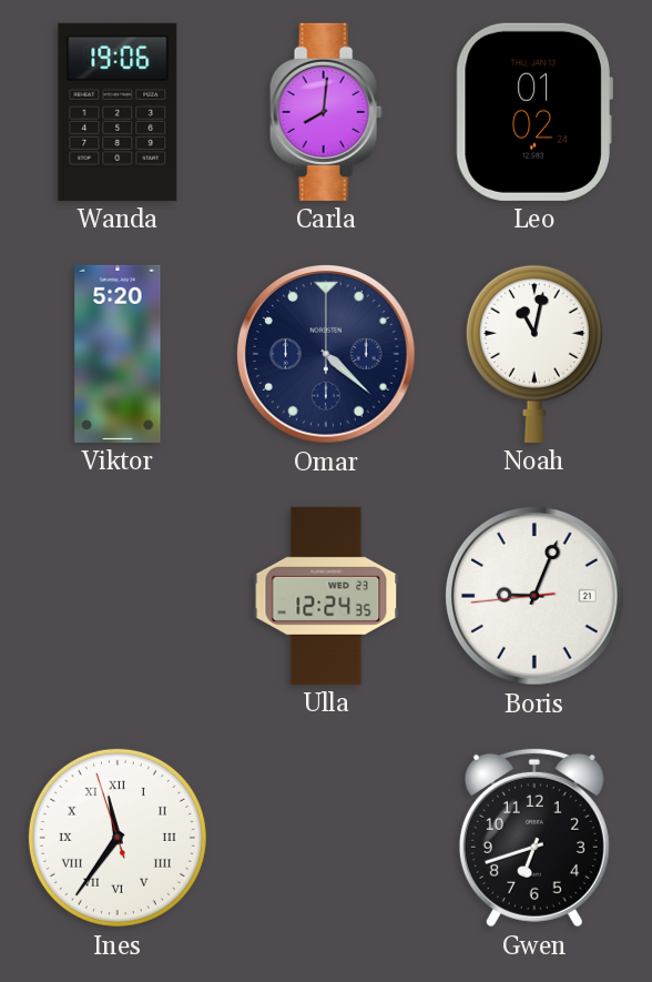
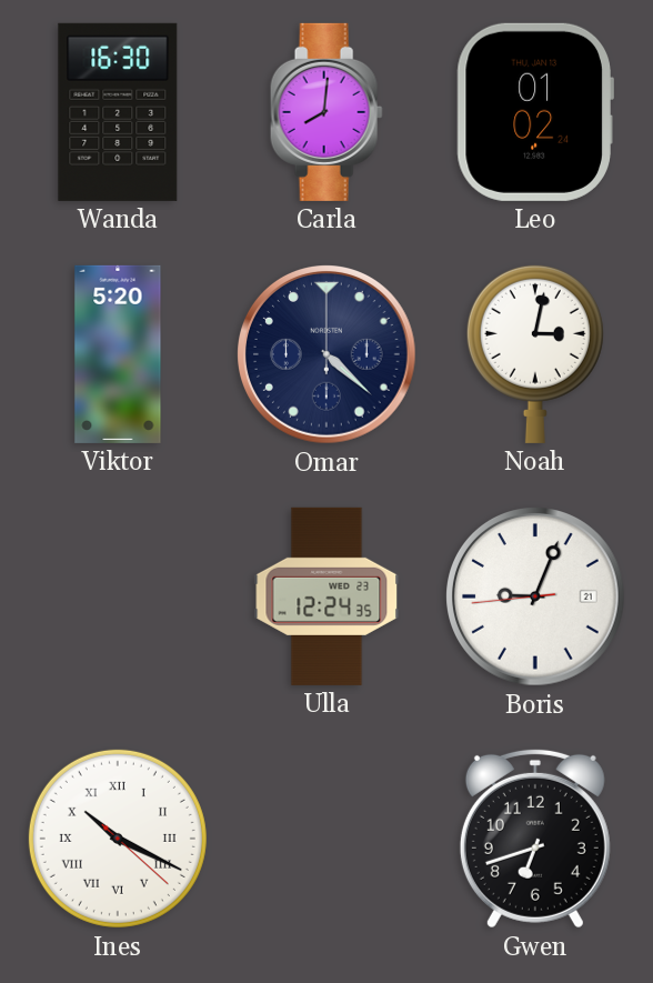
Wanda: 19:06 -> 16:30 (118, 112)
Noah: 11:02 -> 3:02 (535, 353)
Ines: 11:35 -> 10:19 (118, 839)
